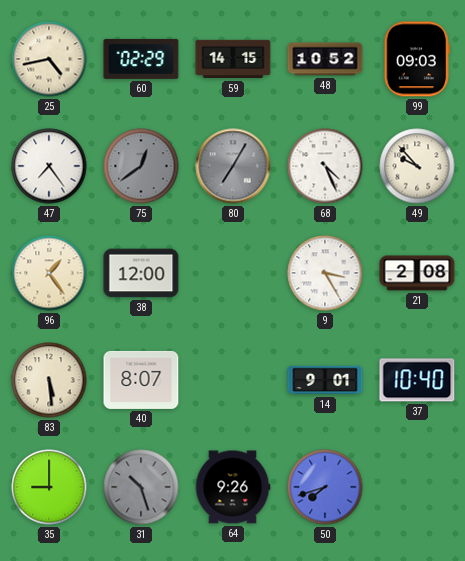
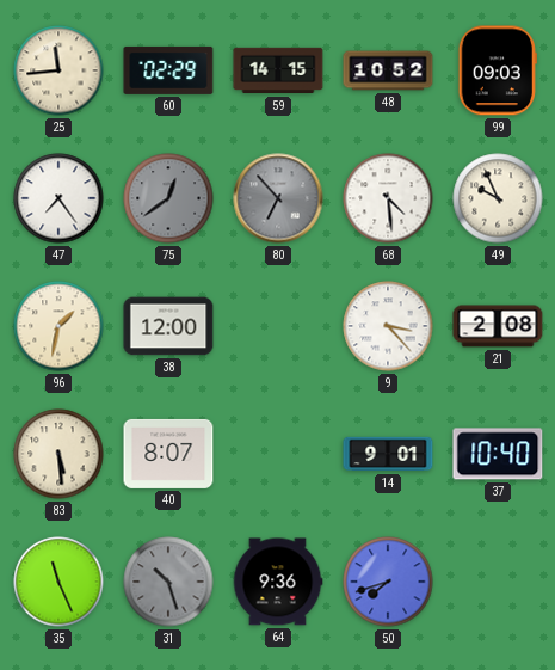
25: 4:43 -> 11:44 (58, 70)
80: 7:05 -> 6:53 (278, 198)
68: 4:26 -> 4:29 (388, 198)
49: 9:53 -> 9:56 (498, 198)
96: 1:24 -> 1:32 (58, 326)
9: 3:25 -> 3:23 (388, 326)
35: 9:00 -> 11:26 (58, 582)
64: 9:26 -> 9:36 (278, 582)
